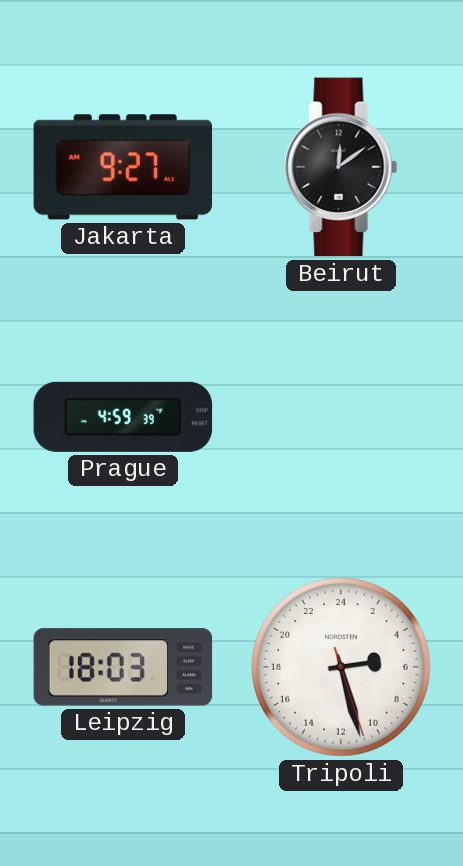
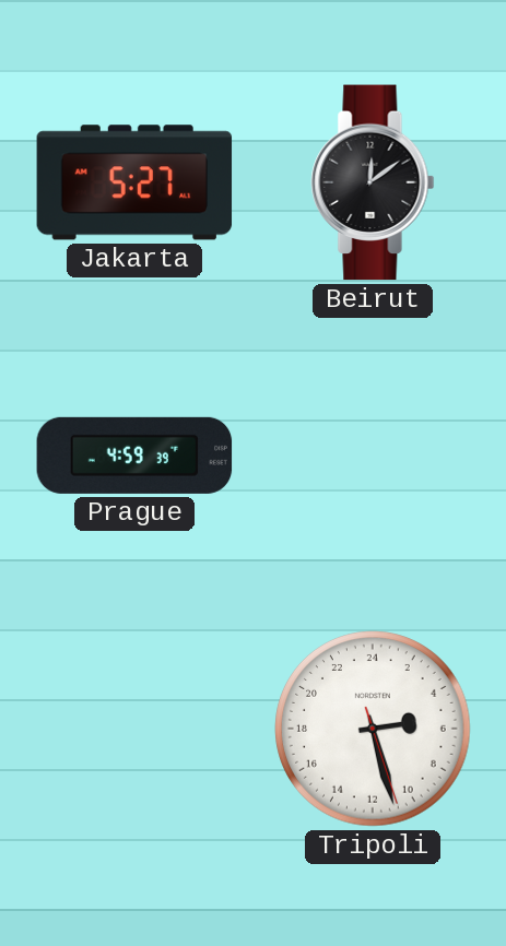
Jakarta: 9:27 -> 5:27 (134, 182)
Leipzig: 18:03 -> none (123, 667)
